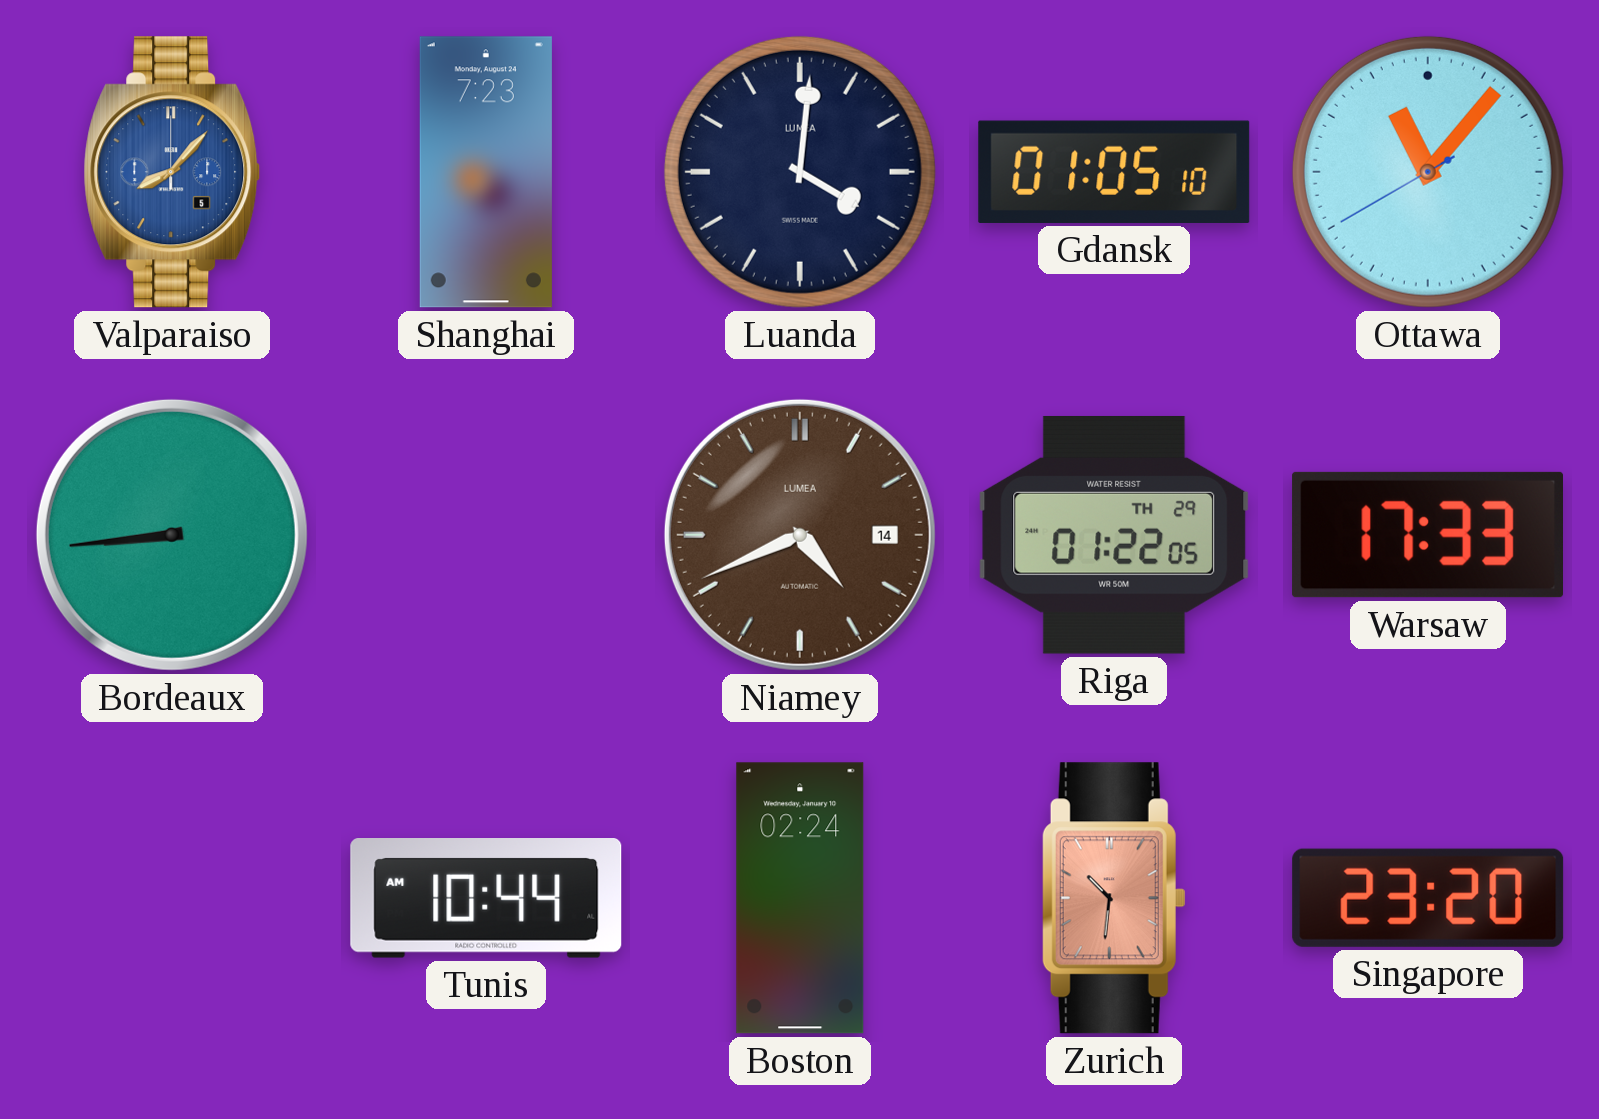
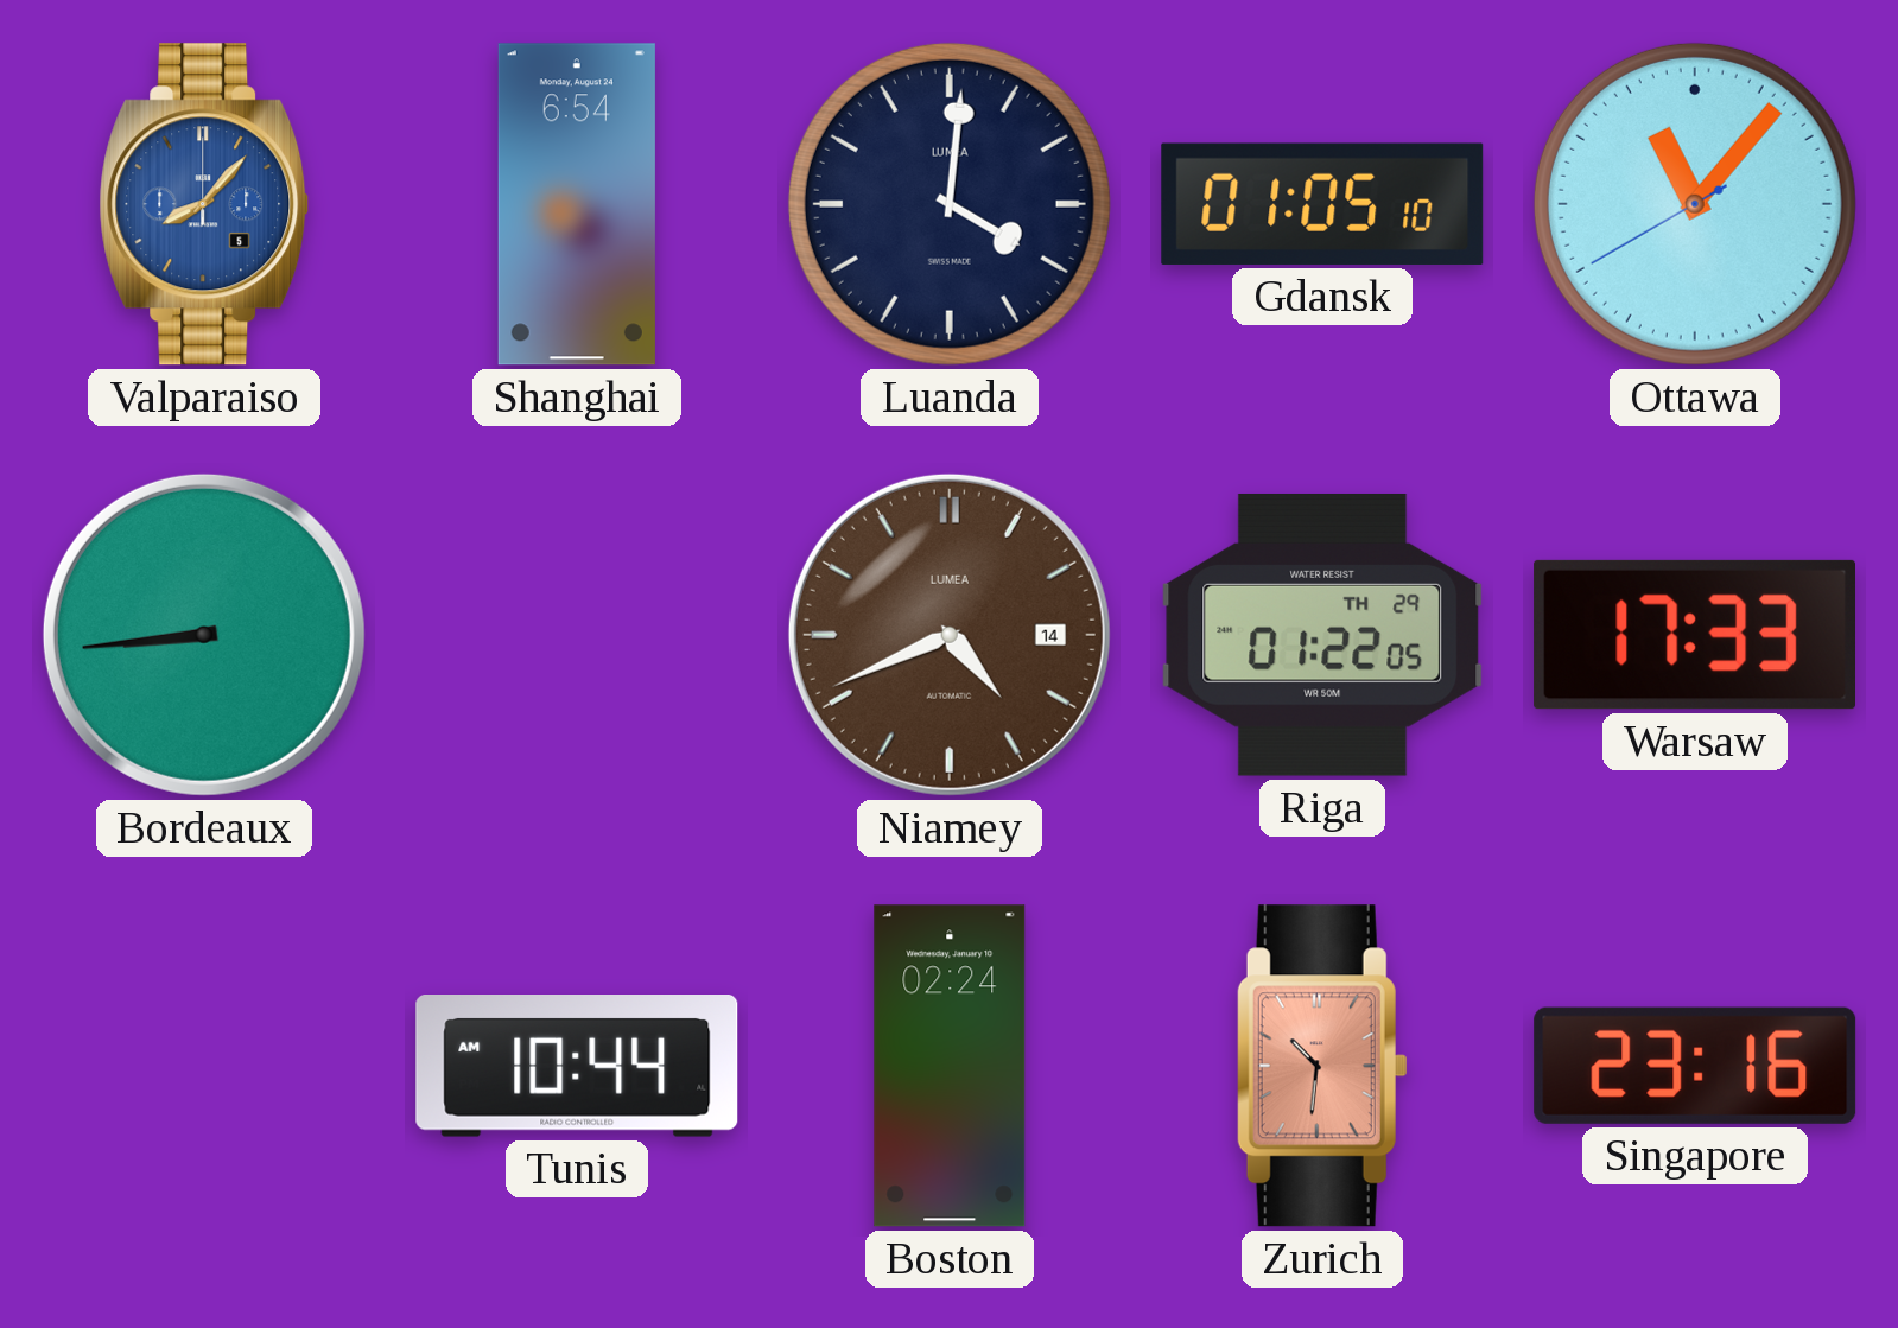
Shanghai: 7:23 -> 6:54 (577, 204)
Singapore: 23:20 -> 23:16 (1695, 1066)
